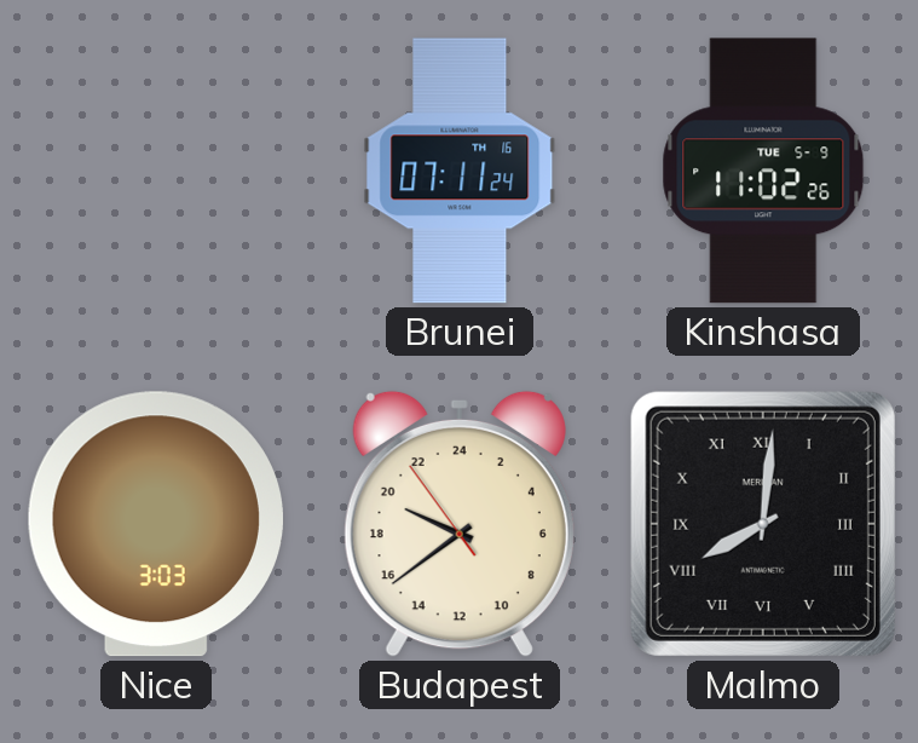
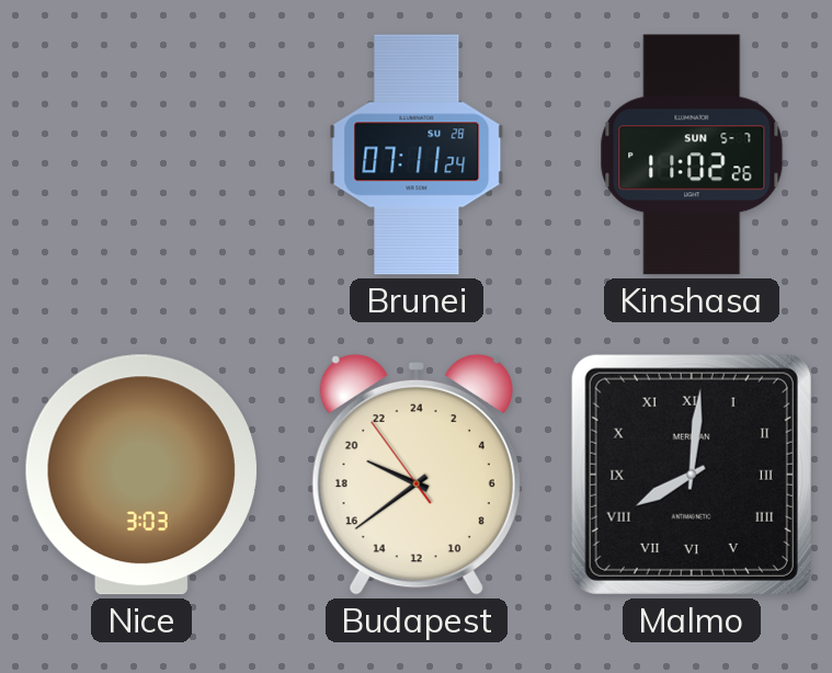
Brunei date: TH 16 -> SU 28 (417, 155)
Kinshasa date: TUE 5-9 -> SUN 5-7 (692, 155)
